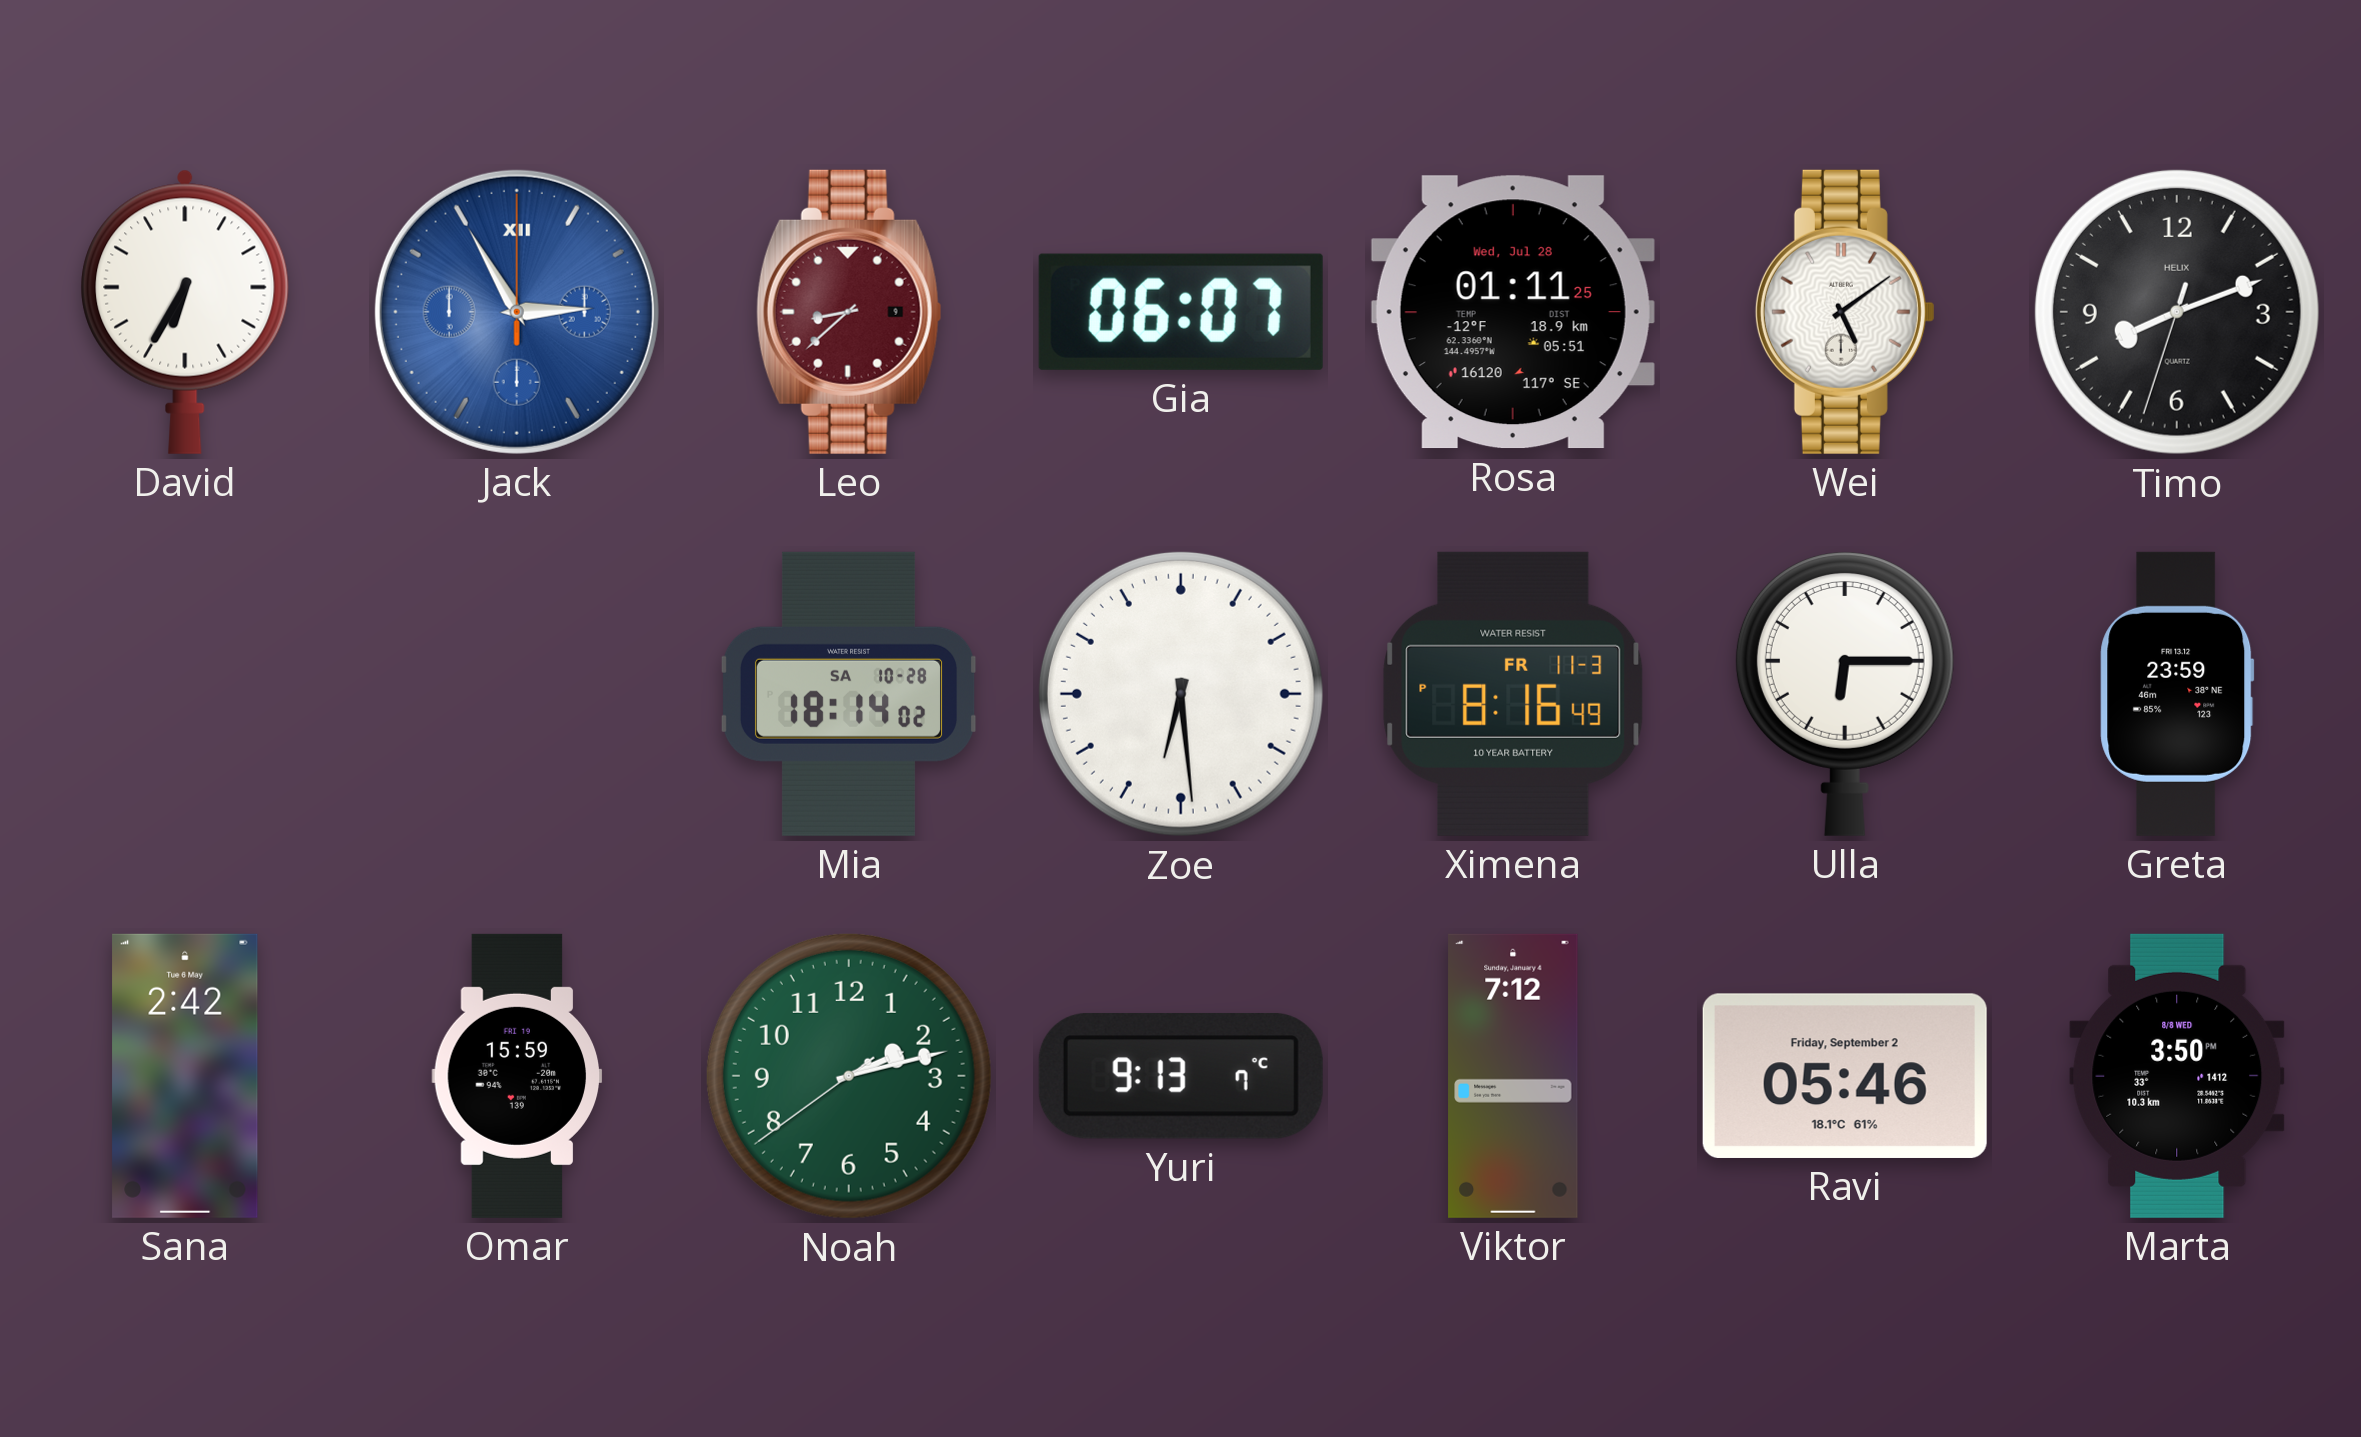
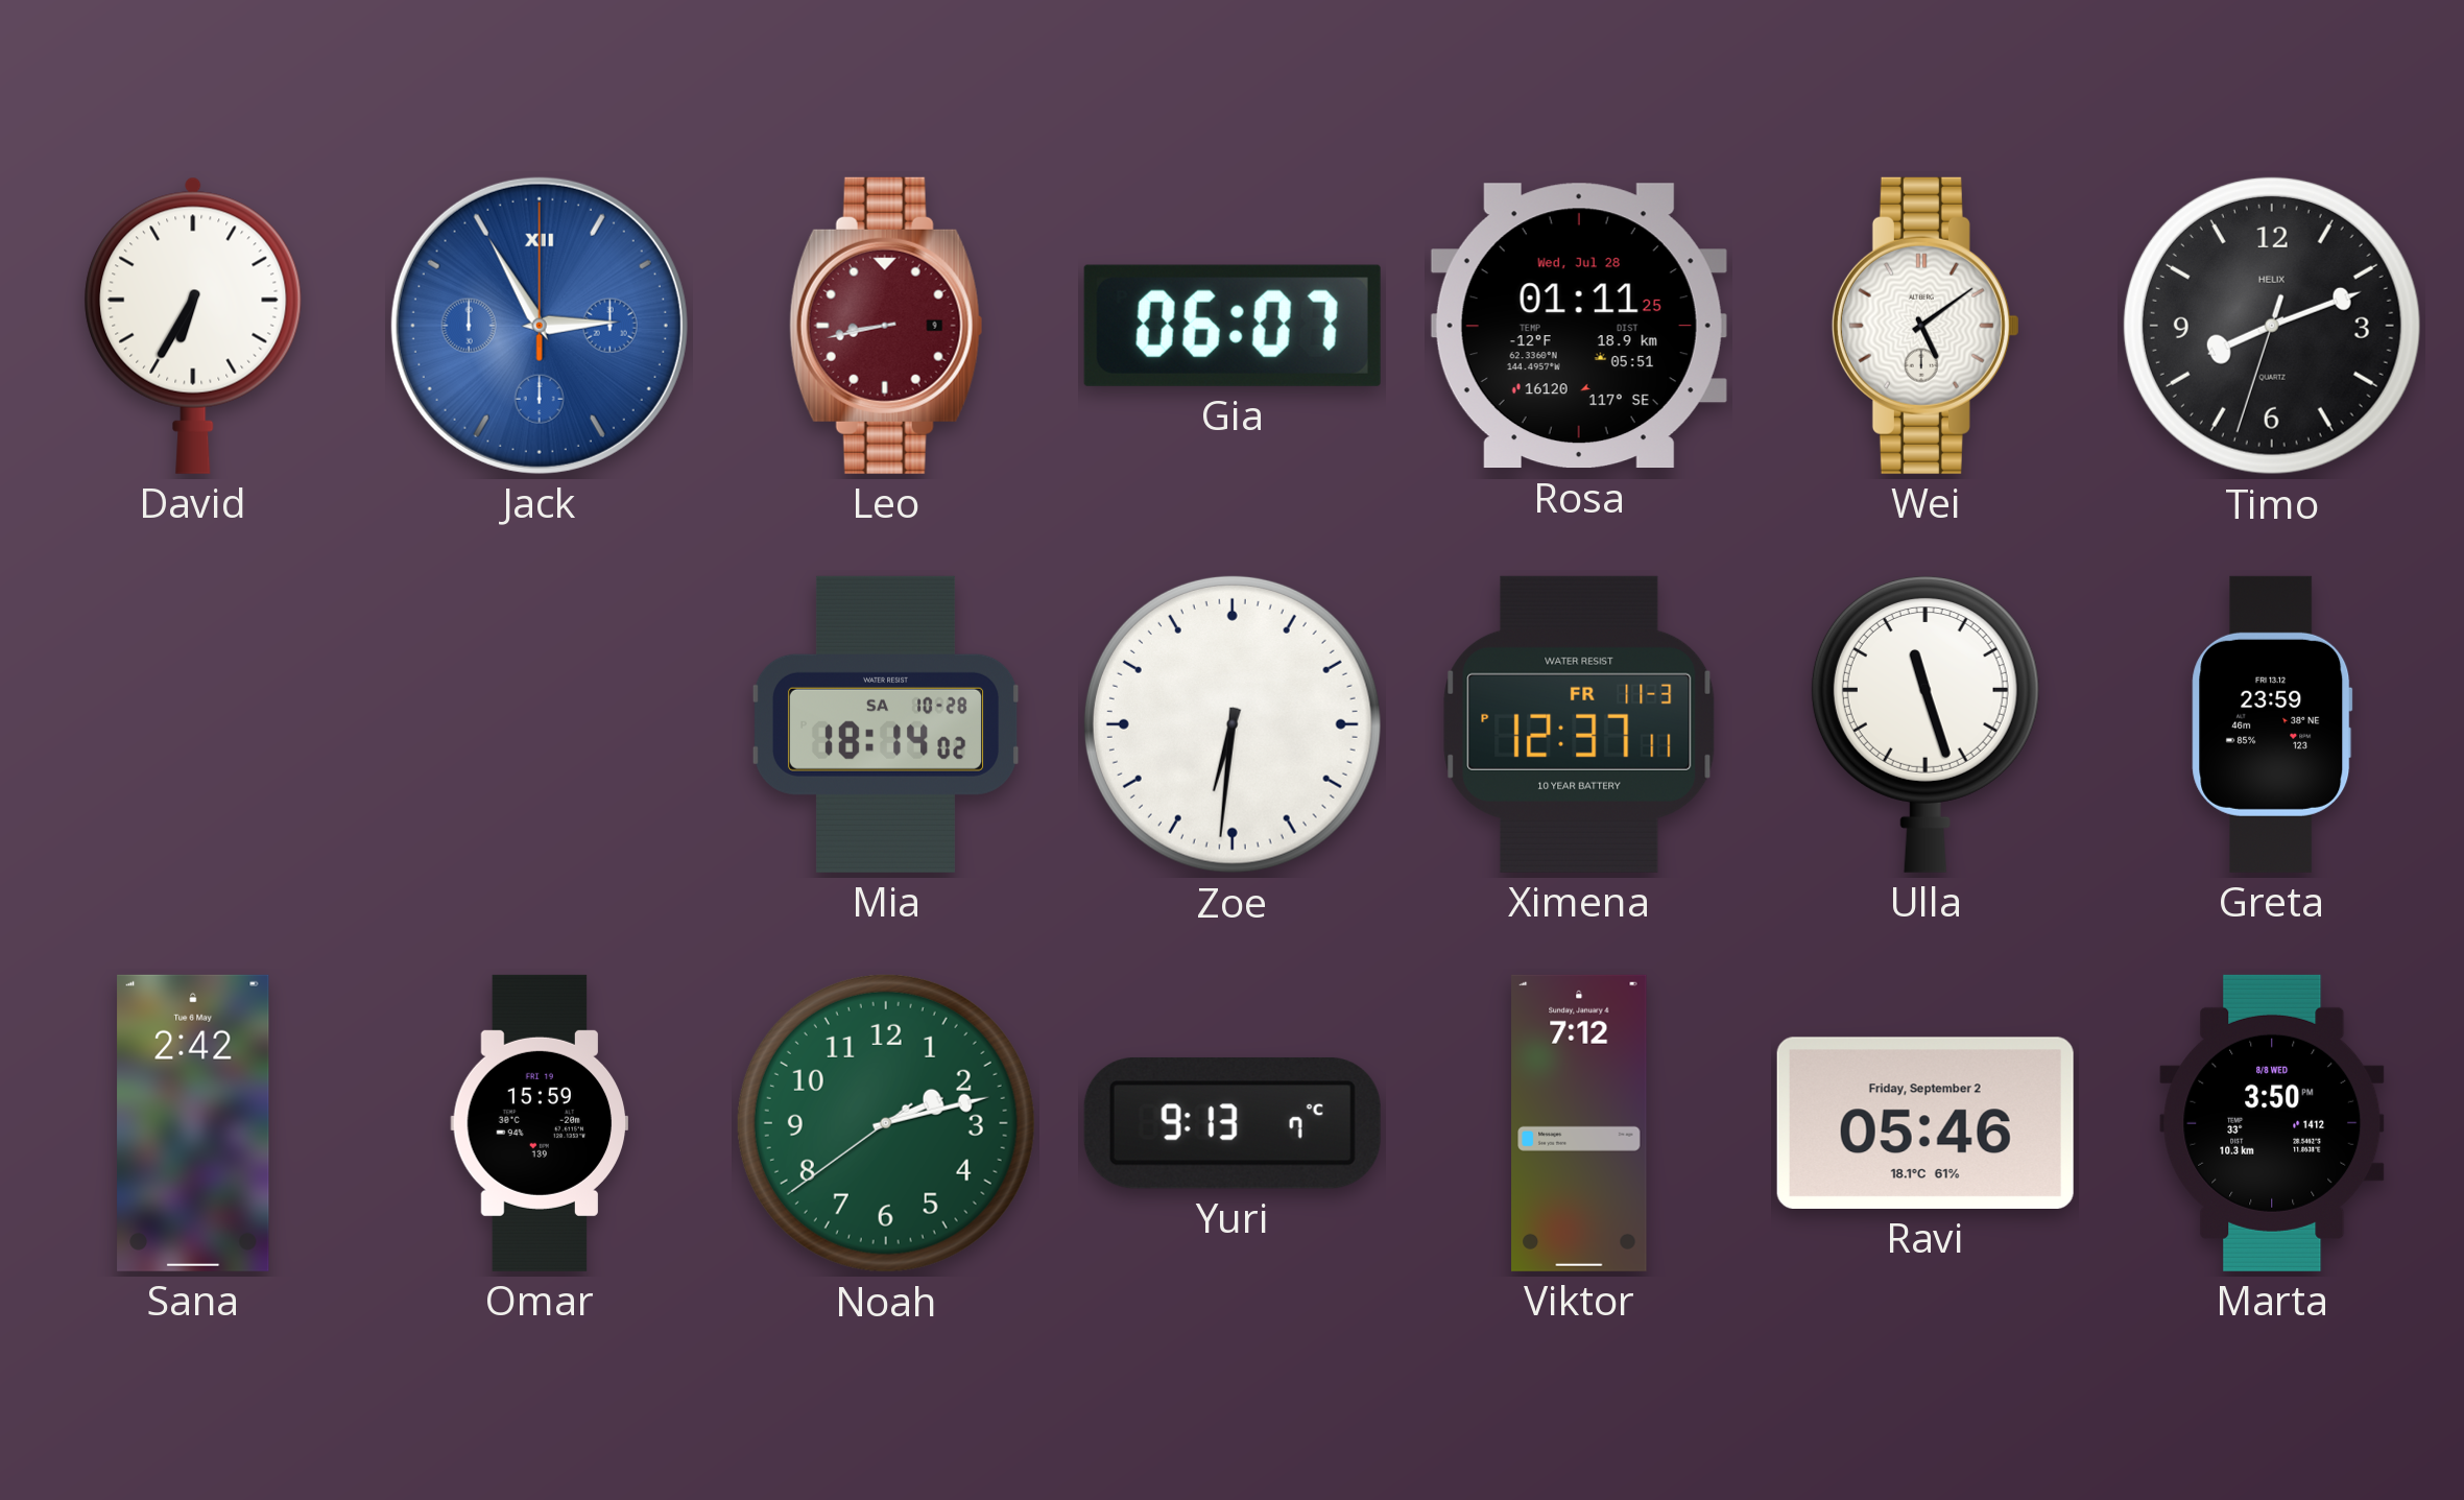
Leo: 8:38 -> 8:43 (886, 326)
Zoe: 6:29 -> 6:31 (1233, 724)
Ximena: 8:16 -> 12:37 (1579, 724)
Ulla: 6:15 -> 11:27 (1925, 724)
